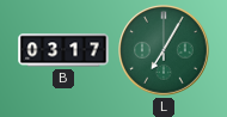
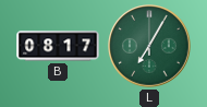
B: 03:17 -> 08:17 (58, 46)
